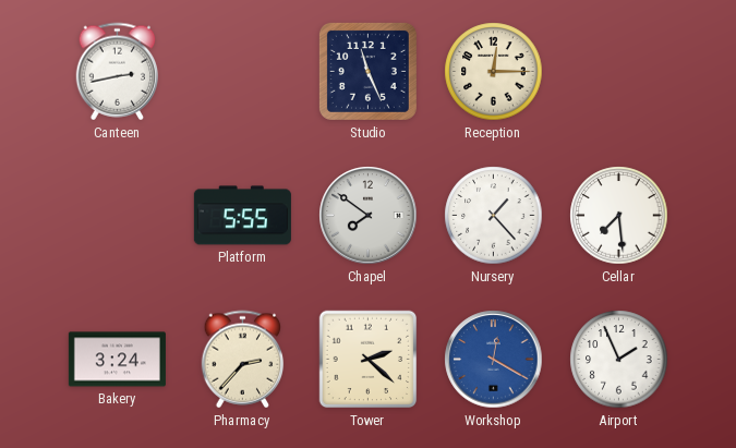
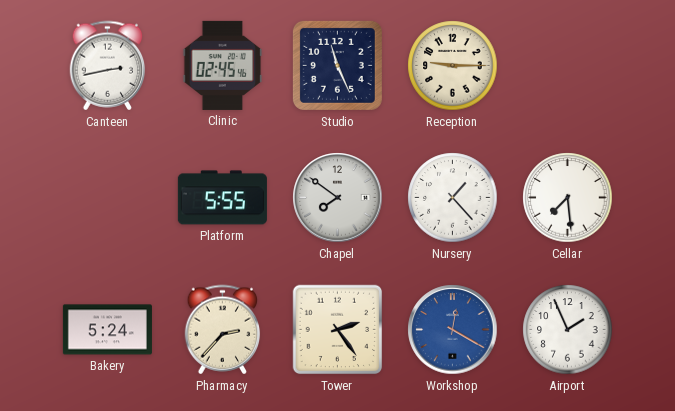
Clinic: none -> 02:45 (223, 65)
Reception: 12:15 -> 9:15 (453, 66)
Bakery: 3:24 -> 5:24 (107, 330)
Tower: 2:22 -> 2:24 (338, 330)
